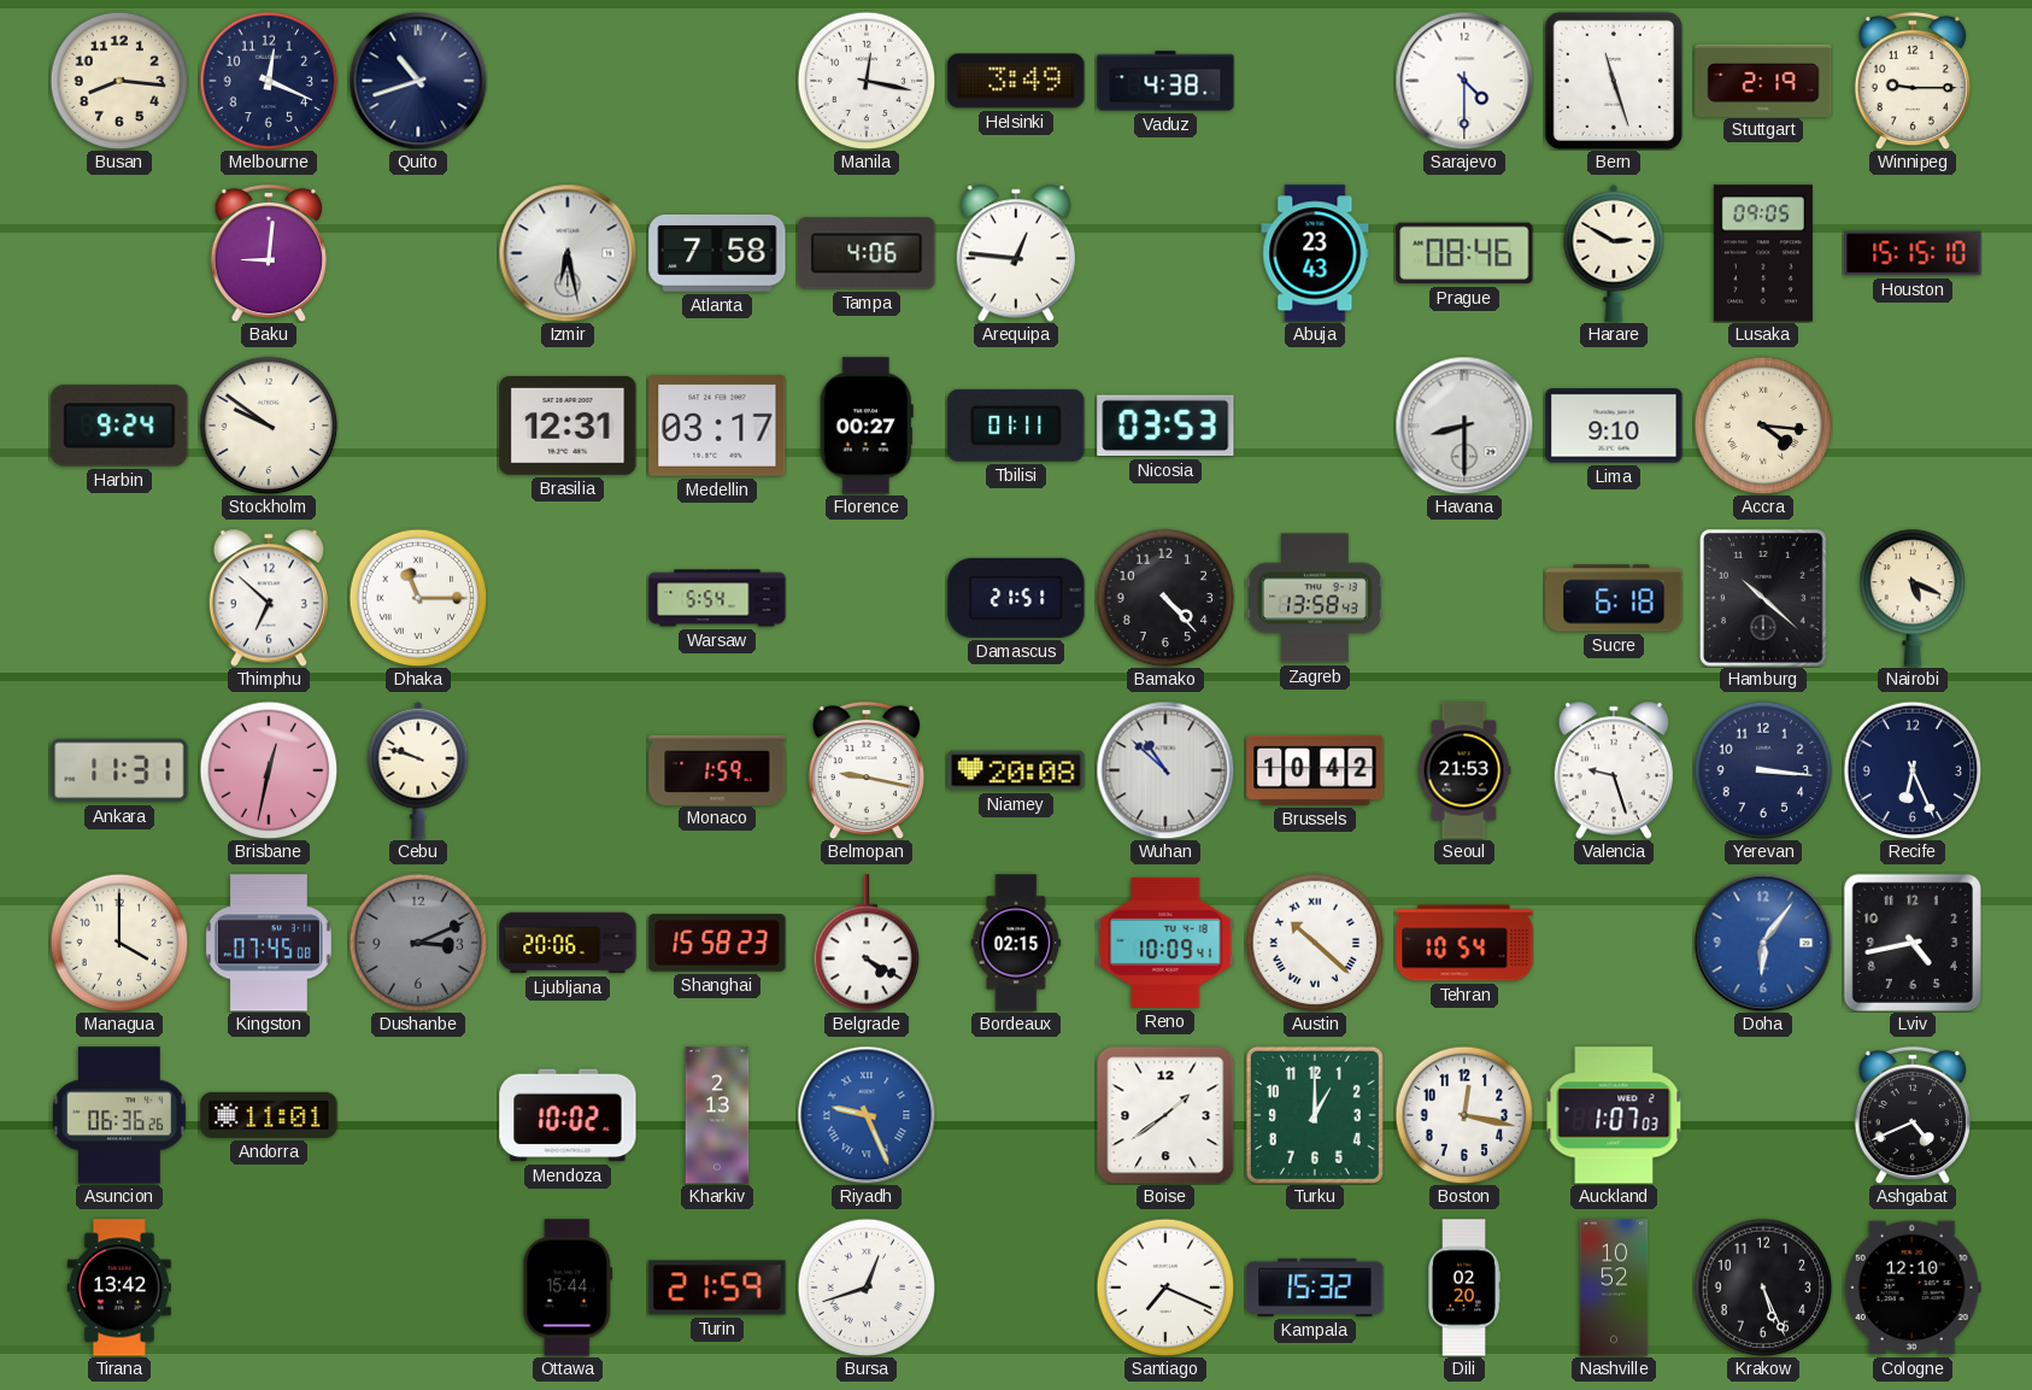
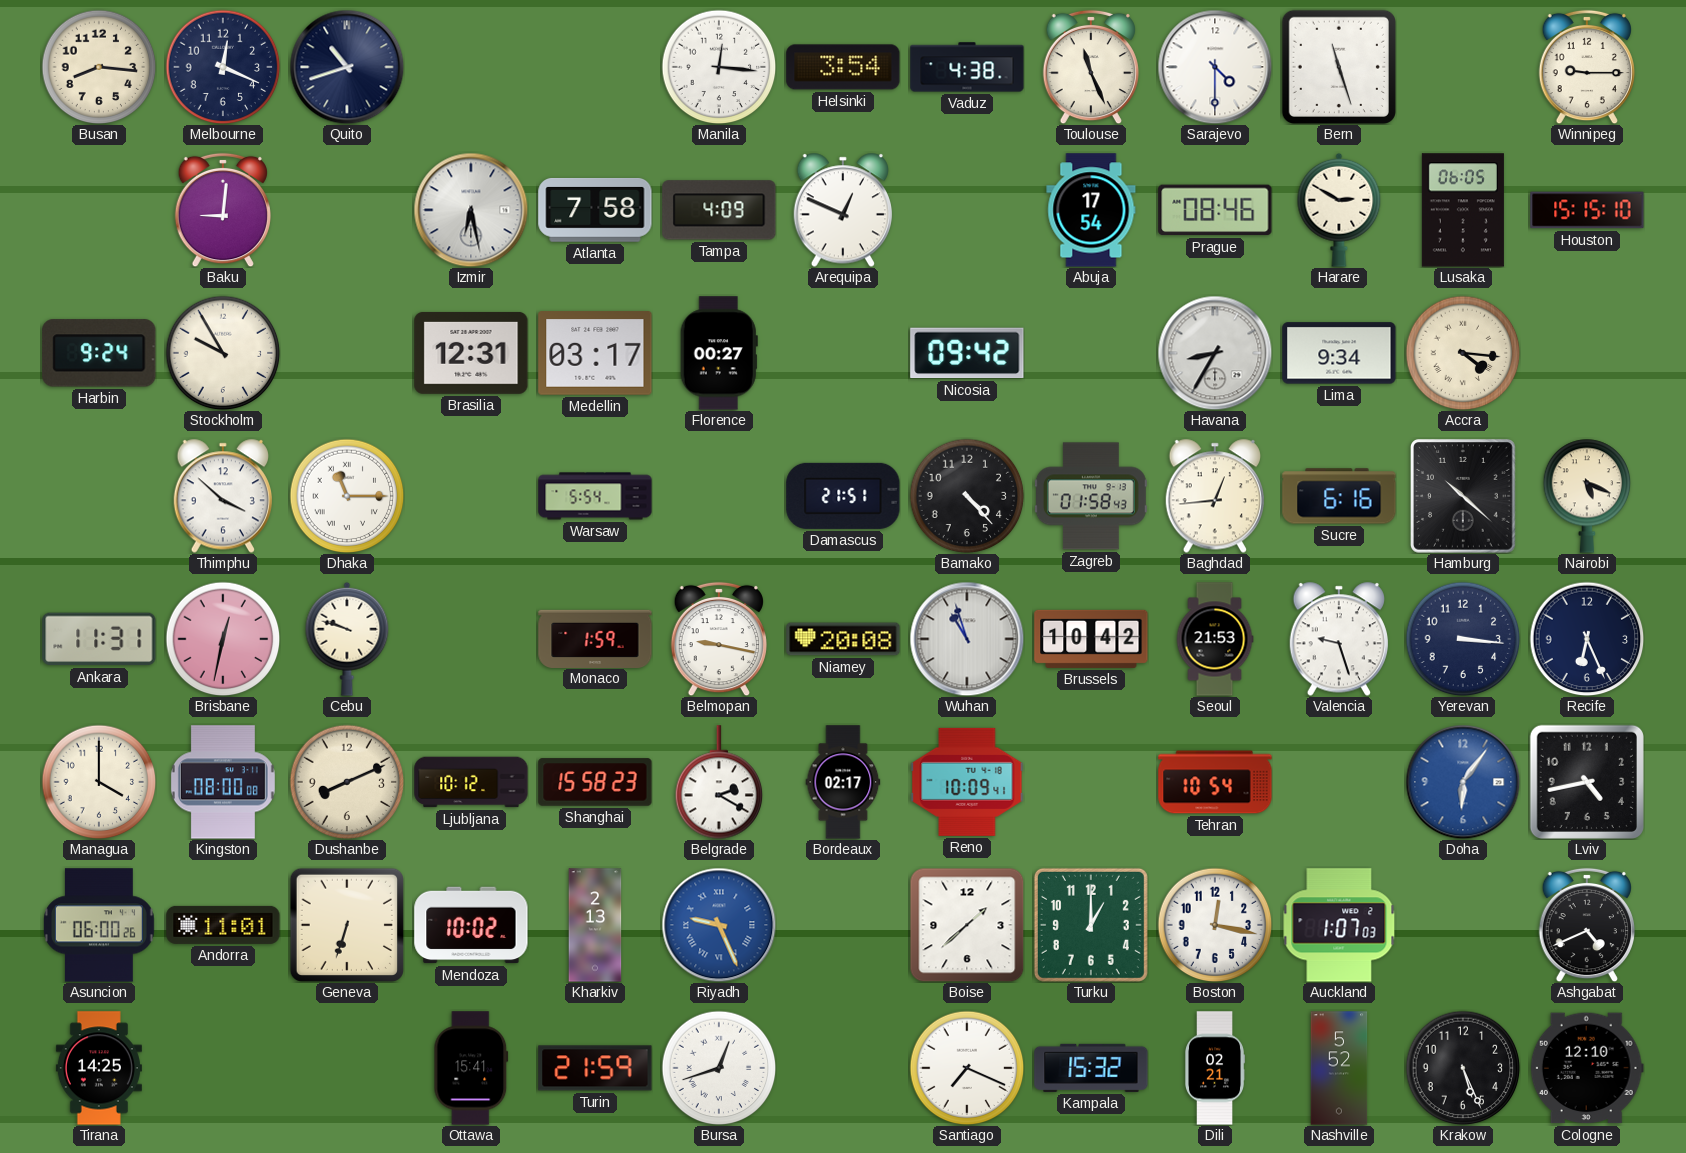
Manila: 12:17 -> 12:16 (719, 67)
Helsinki: 3:49 -> 3:54 (843, 67)
Toulouse: none -> 11:26 (1091, 67)
Stuttgart: 2:19 -> none (1763, 80)
Tampa: 4:06 -> 4:09 (719, 210)
Arequipa: 12:46 -> 12:49 (842, 210)
Abuja: 23:43 -> 17:54 (1091, 210)
Lusaka: 09:05 -> 06:05 (1463, 210)
Stockholm: 9:51 -> 9:55 (223, 353)
Tbilisi: 01:11 -> none (1016, 426)
Nicosia: 03:53 -> 09:42 (967, 353)
Havana: 8:30 -> 8:35 (1215, 353)
Lima: 9:10 -> 9:34 (1339, 353)
Thimphu: 6:52 -> 3:52 (222, 496)
Zagreb: 13:58 -> 01:58 (1091, 496)
Baghdad: none -> 12:44 (1214, 496)
Sucre: 6:18 -> 6:16 (1339, 496)
Wuhan: 10:52 -> 10:57 (967, 639)
Kingston: 07:45 -> 08:00 (223, 782)
Dushanbe: 3:11 -> 8:11 (347, 782)
Dushanbe dial: grey -> cream (347, 782)
Ljubljana: 20:06 -> 10:12 (471, 782)
Belgrade: 4:20 -> 2:20 (719, 782)
Bordeaux: 02:15 -> 02:17 (843, 782)
Austin: 10:22 -> none (1315, 943)
Asuncion: 06:36 -> 06:00 (99, 925)
Geneva: none -> 6:33 (347, 925)
Boise: 1:39 -> 1:38 (967, 925)
Tirana: 13:42 -> 14:25 (99, 1068)
Ottawa: 15:44 -> 15:41 (471, 1068)
Dili: 02:20 -> 02:21 (1215, 1068)
Nashville: 10:52 -> 5:52 (1339, 1068)
